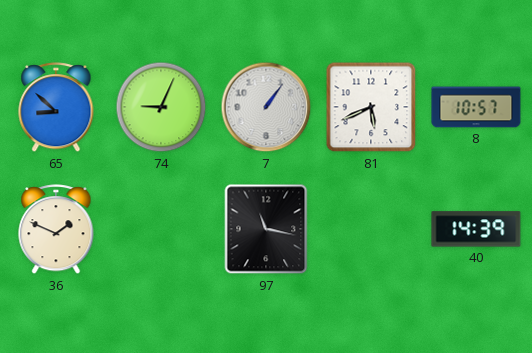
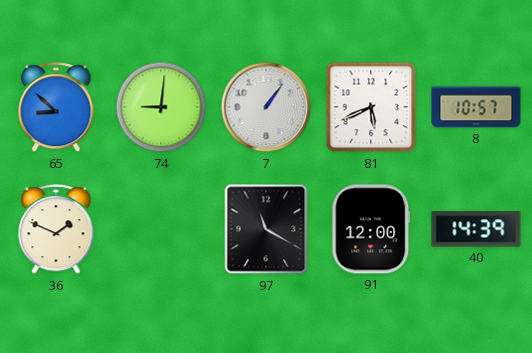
74: 9:04 -> 9:01 (161, 107)
97: 11:17 -> 11:20 (266, 229)
91: none -> 12:00 (371, 229)
